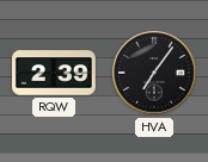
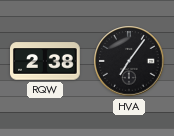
RQW: 2:39 -> 2:38 (45, 61)
